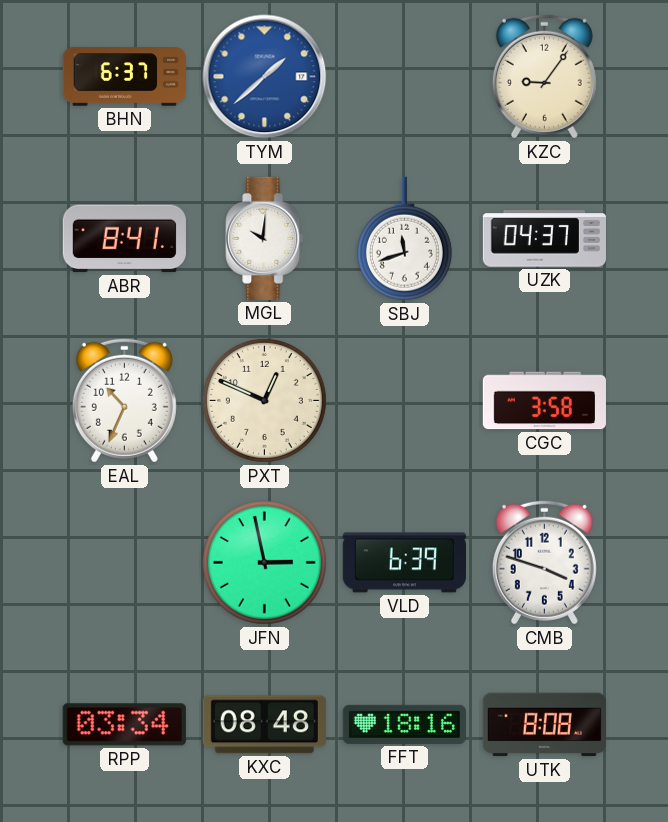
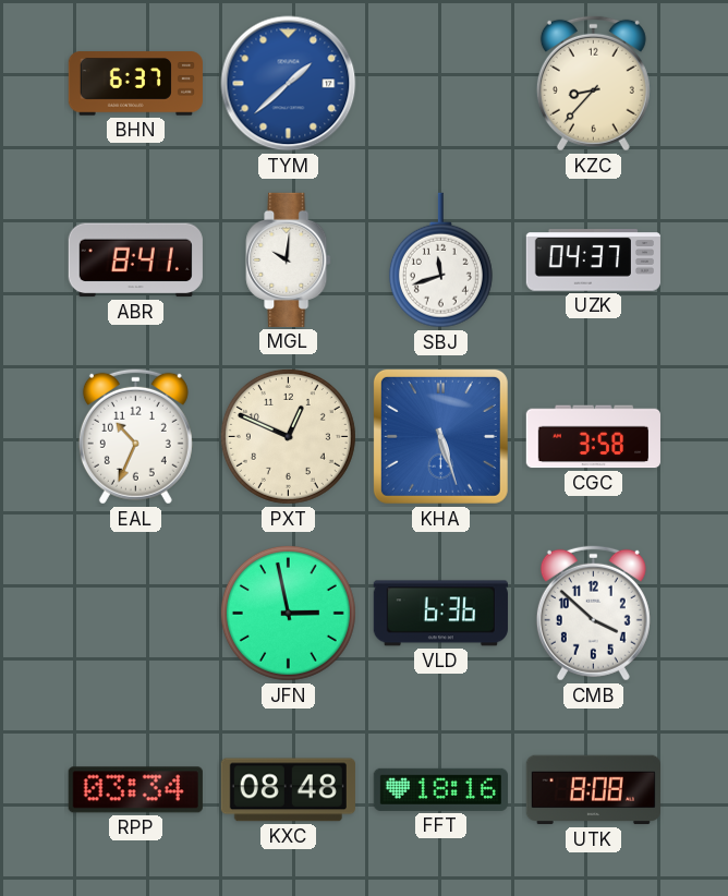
KZC: 9:06 -> 8:37 (593, 83)
KHA: none -> 5:27 (440, 436)
VLD: 6:39 -> 6:36 (440, 614)
CMB: 3:48 -> 3:52 (593, 613)
